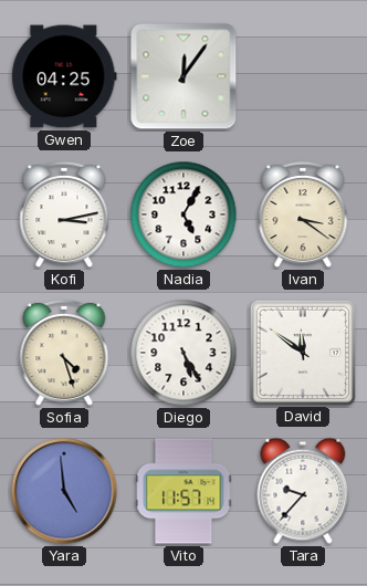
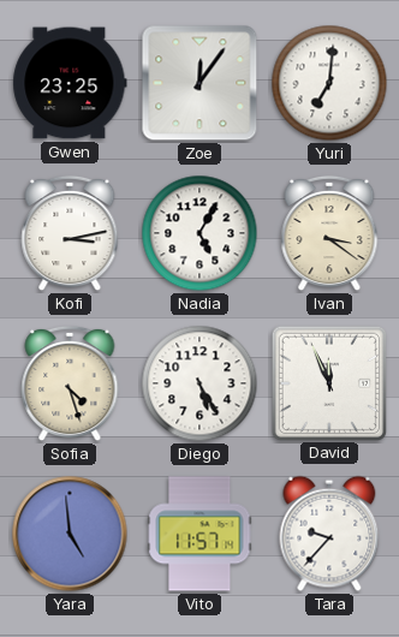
Gwen: 04:25 -> 23:25 (70, 83)
Yuri: none -> 7:01 (329, 83)
David: 11:51 -> 11:56 (328, 382)
